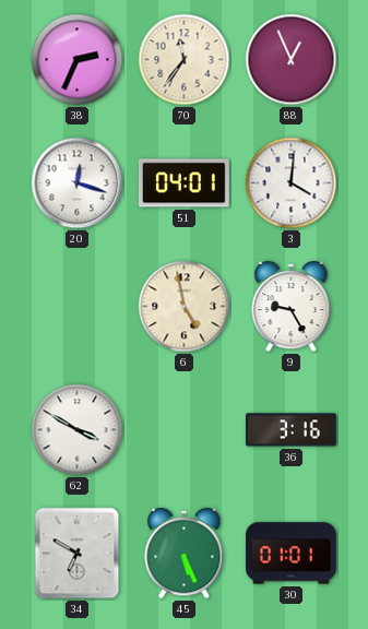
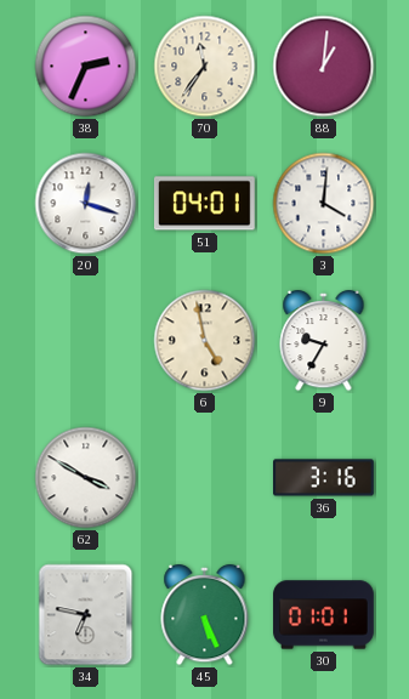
88: 12:56 -> 1:01 (324, 67)
9: 9:25 -> 9:35 (324, 341)
34: 6:50 -> 6:47 (86, 615)
